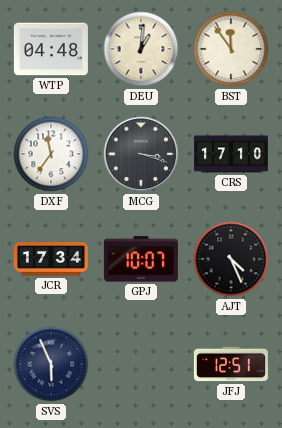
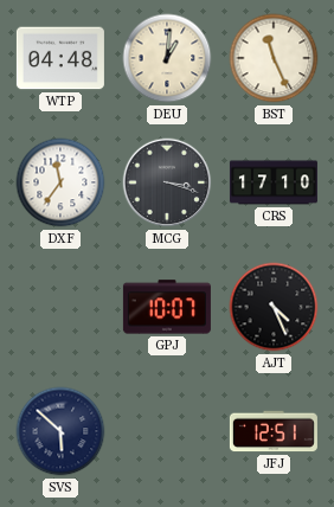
BST: 11:54 -> 11:26 (274, 58)
JCR: 17:34 -> none (51, 259)
SVS: 5:56 -> 5:52 (60, 431)
